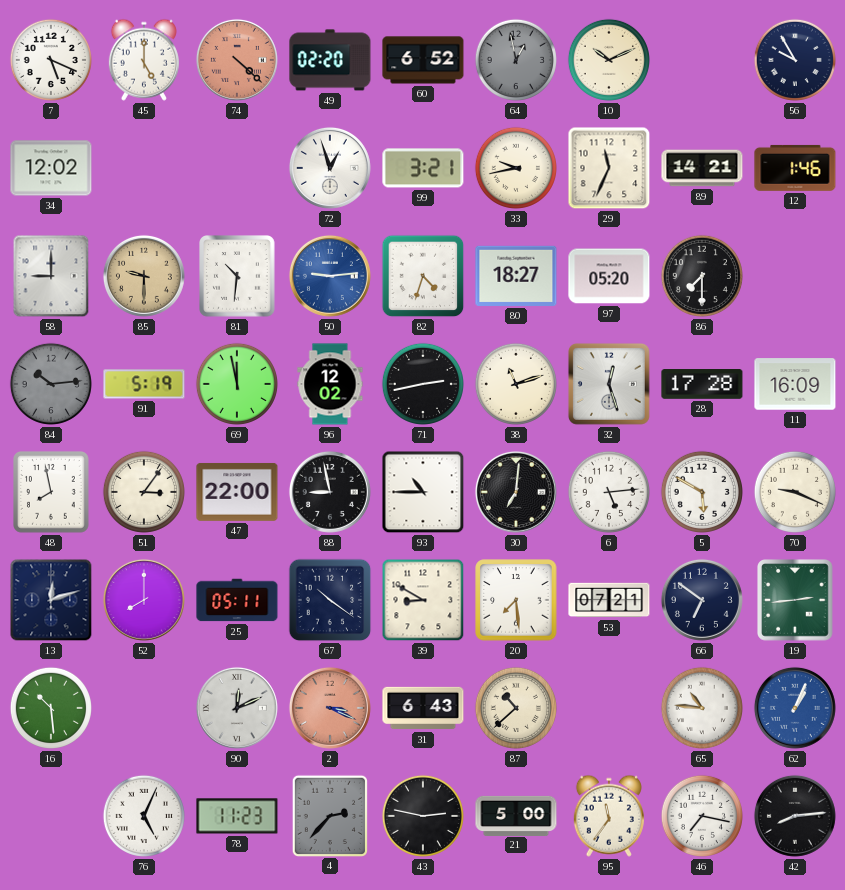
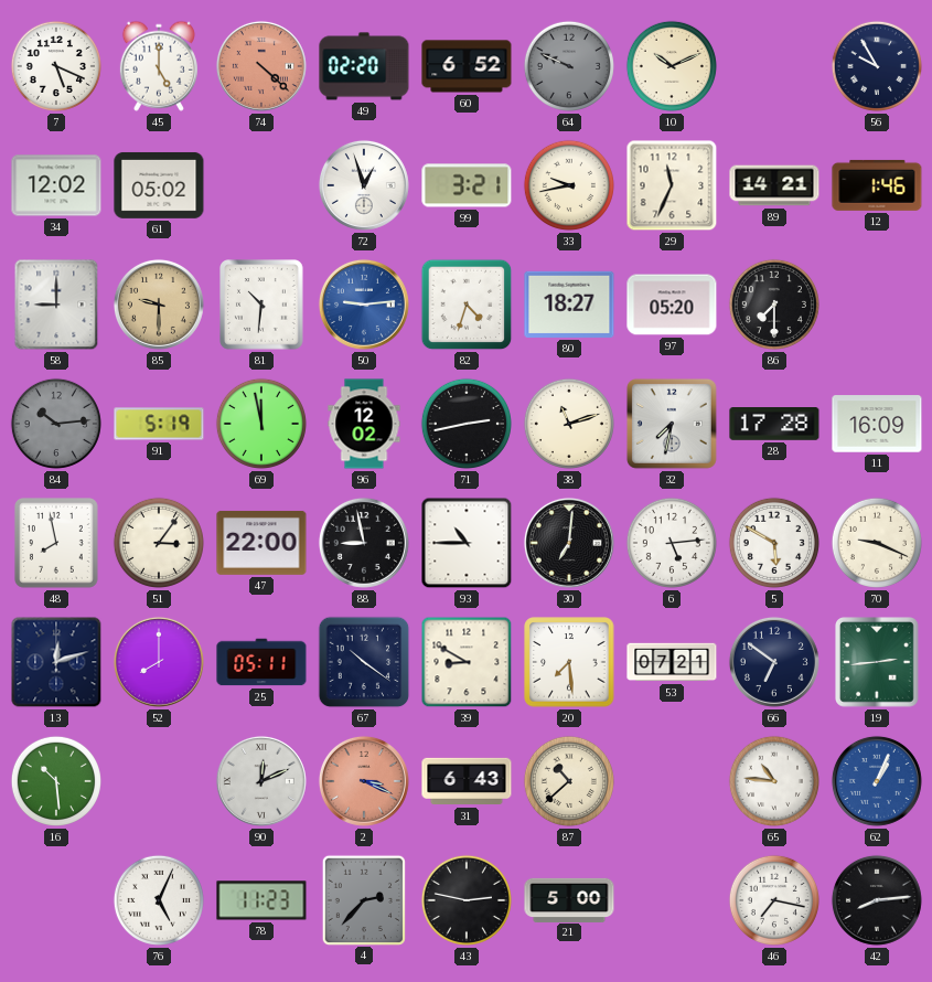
64: 12:58 -> 9:49 (569, 66)
61: none -> 05:02 (159, 185)
32: 12:27 -> 7:32 (672, 424)
95: 11:36 -> none (609, 816)
